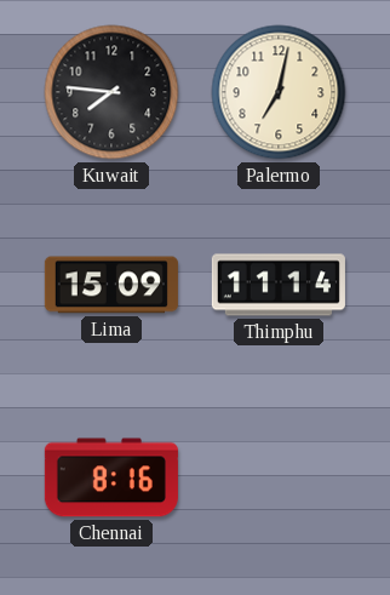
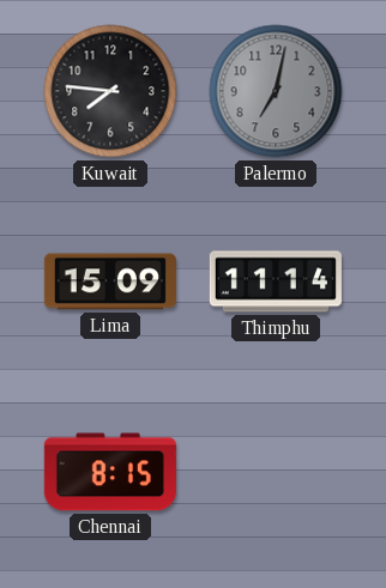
Palermo dial: cream -> grey (276, 91)
Chennai: 8:16 -> 8:15 (110, 472)
